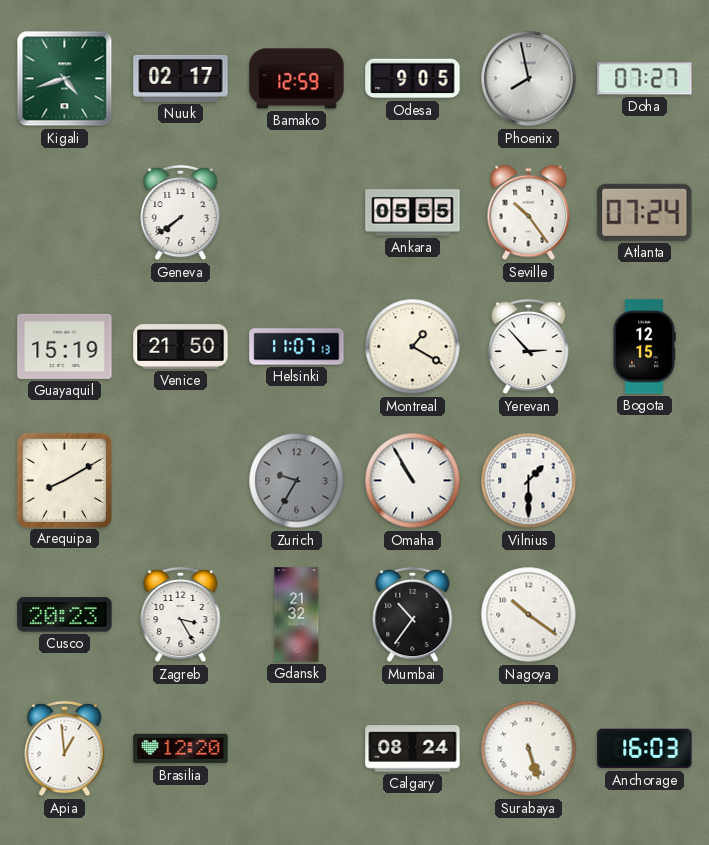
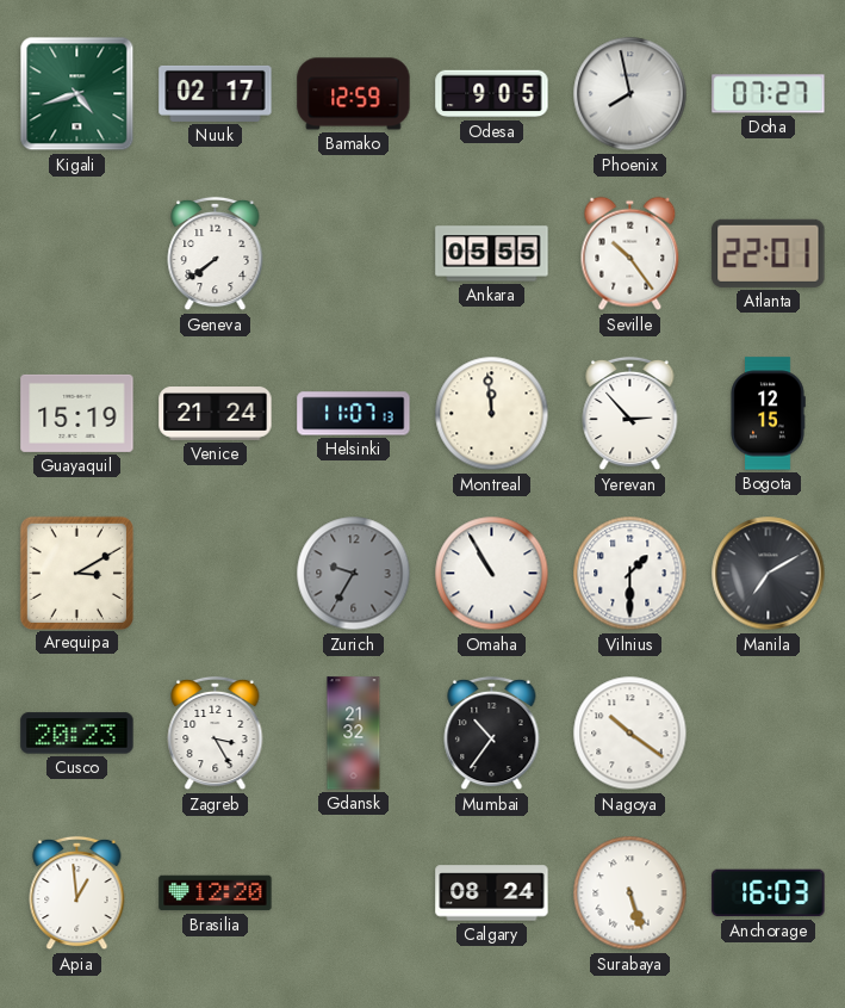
Atlanta: 07:24 -> 22:01 (769, 253)
Venice: 21:50 -> 21:24 (216, 414)
Montreal: 1:20 -> 11:59 (492, 414)
Arequipa: 8:10 -> 3:10 (76, 573)
Manila: none -> 7:10 (769, 574)
